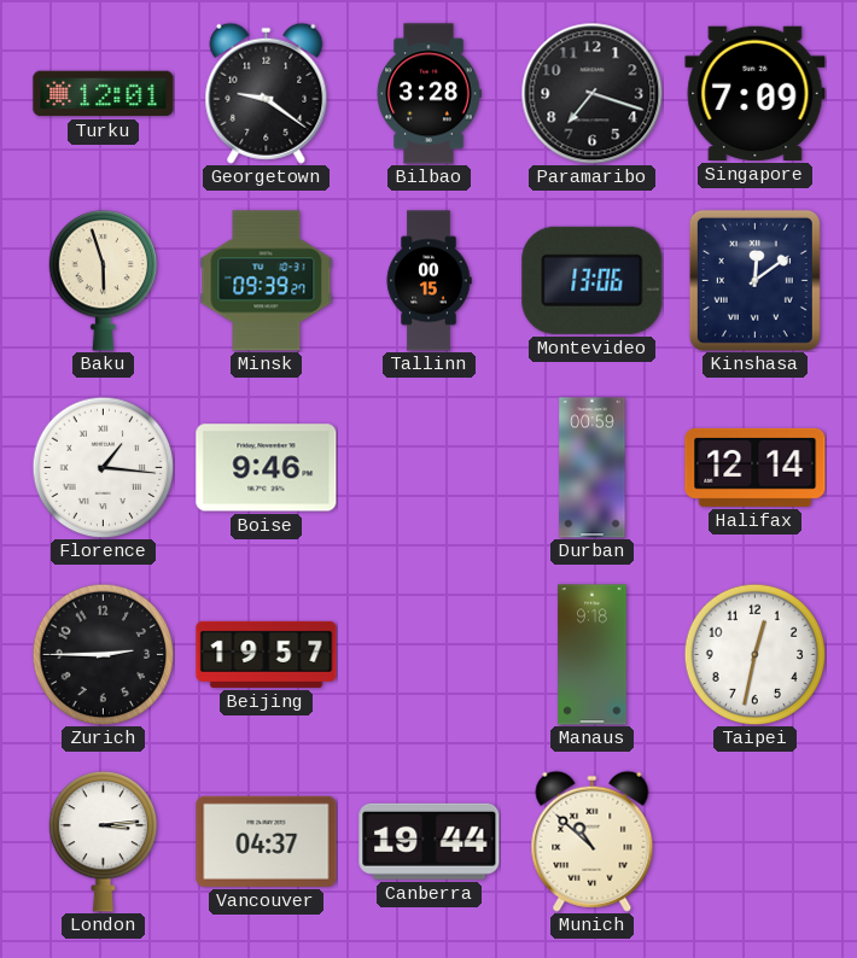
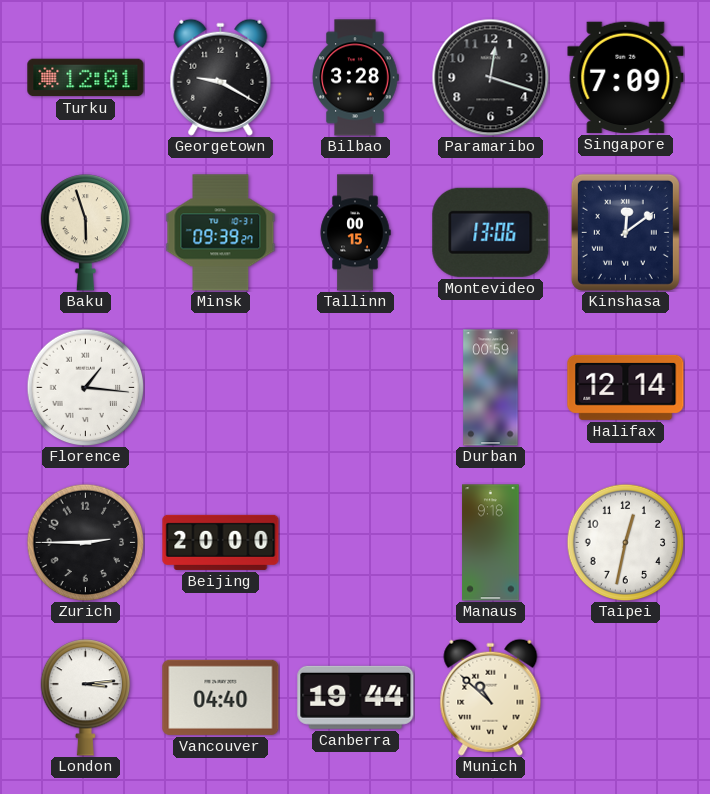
Georgetown: 9:21 -> 9:20 (221, 77)
Paramaribo: 7:18 -> 12:18 (490, 77)
Boise: 9:46 -> none (267, 468)
Beijing: 19:57 -> 20:00 (221, 542)
Vancouver: 04:37 -> 04:40 (221, 697)
